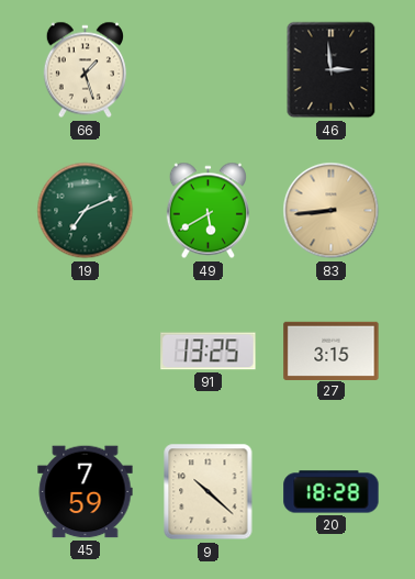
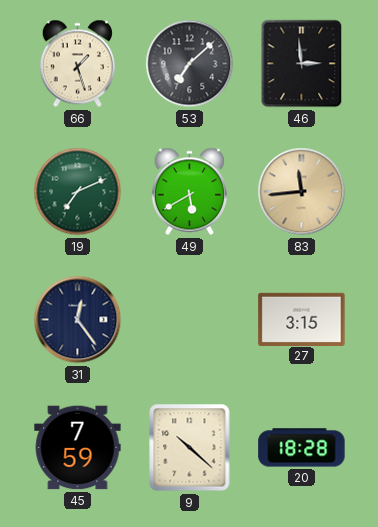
53: none -> 7:08 (190, 64)
83: 8:44 -> 11:44 (302, 192)
31: none -> 12:24 (78, 320)
91: 13:25 -> none (209, 352)
